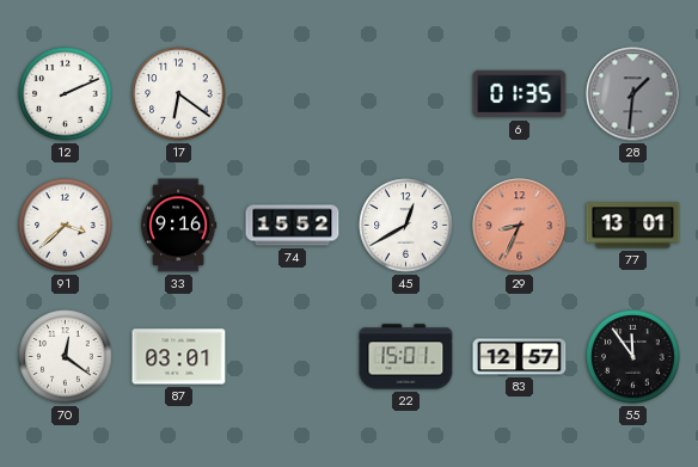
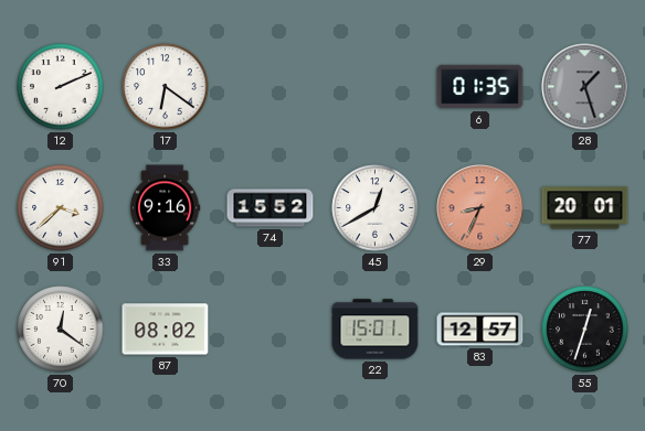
28: 1:31 -> 1:27 (585, 87)
77: 13:01 -> 20:01 (585, 208)
87: 03:01 -> 08:02 (166, 330)
55: 11:54 -> 12:33 (585, 330)
